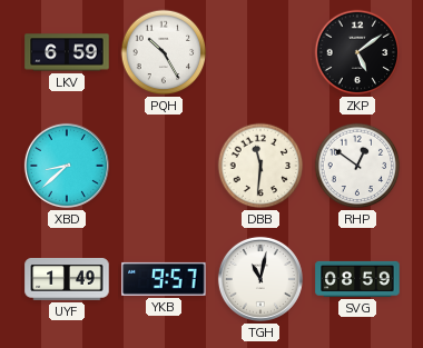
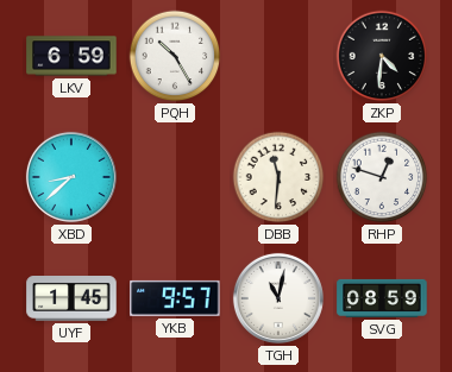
ZKP: 5:09 -> 4:31 (382, 56)
RHP: 12:51 -> 12:48 (382, 177)
UYF: 1:49 -> 1:45 (71, 300)
